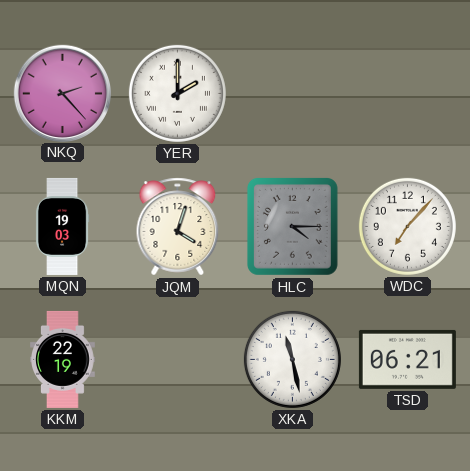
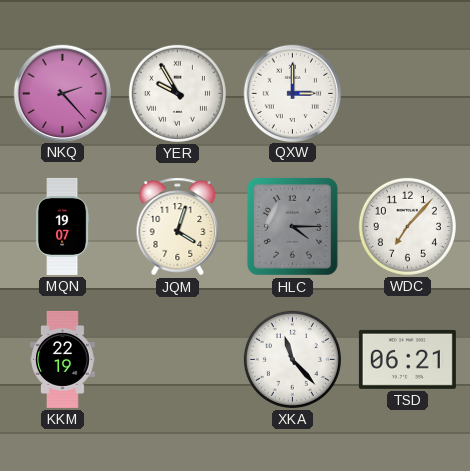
YER: 2:00 -> 9:55 (177, 93)
QXW: none -> 3:00 (292, 93)
MQN: 19:03 -> 19:07 (62, 226)
XKA: 11:28 -> 11:23 (292, 359)
